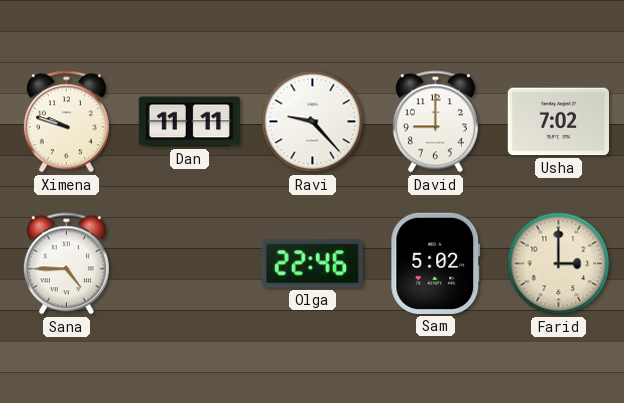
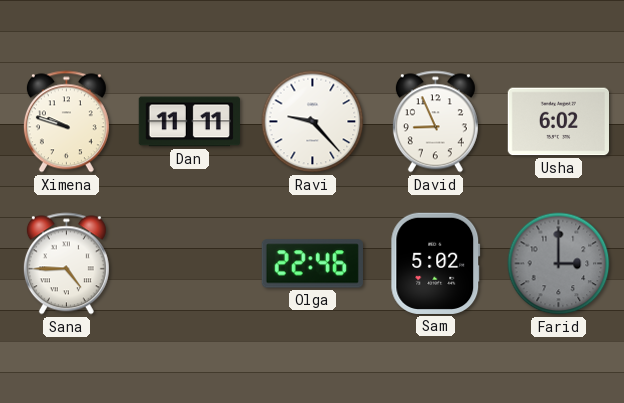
David: 9:00 -> 8:56 (435, 122)
Usha: 7:02 -> 6:02 (558, 122)
Farid dial: cream -> grey (559, 264)
